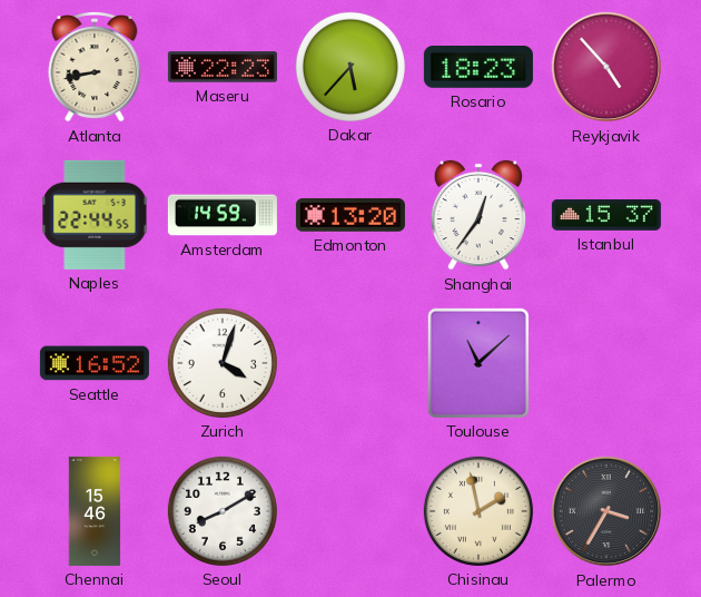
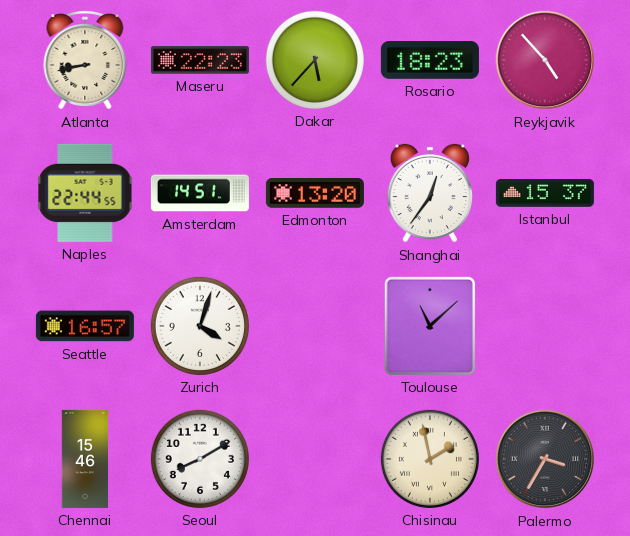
Amsterdam: 14:59 -> 14:51 (200, 193)
Seattle: 16:52 -> 16:57 (85, 326)
